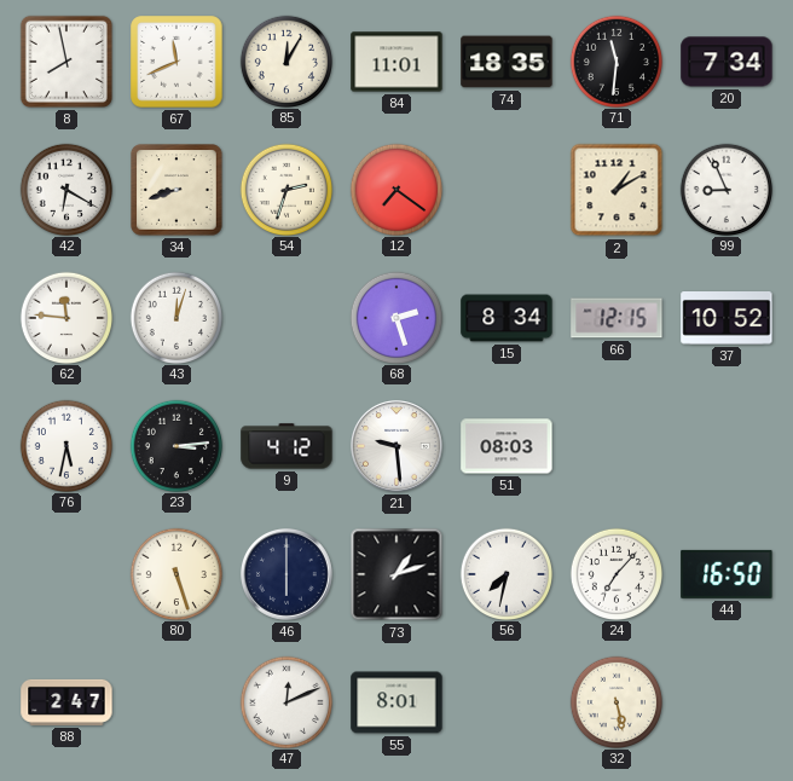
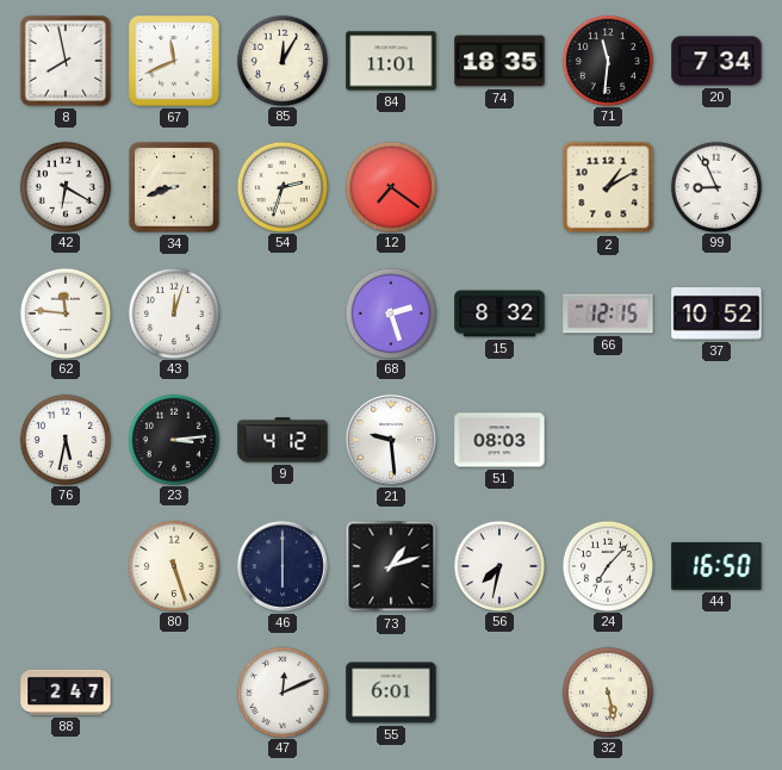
15: 8:34 -> 8:32 (499, 313)
55: 8:01 -> 6:01 (391, 693)
